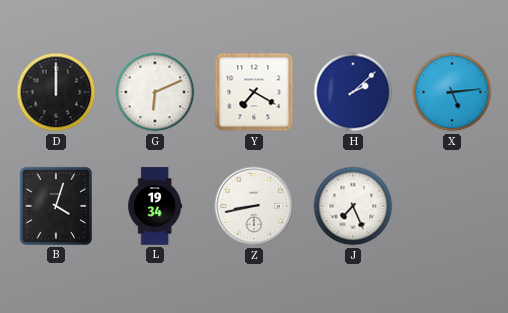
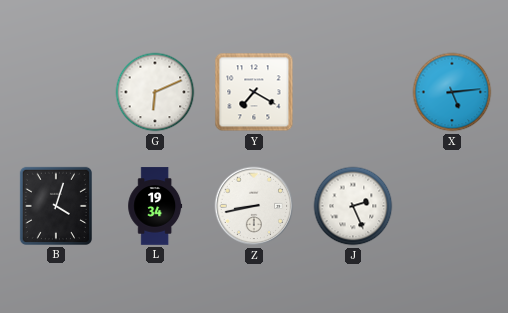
D: 12:00 -> none (56, 92)
H: 2:08 -> none (353, 92)
J: 7:26 -> 2:26 (353, 206)
